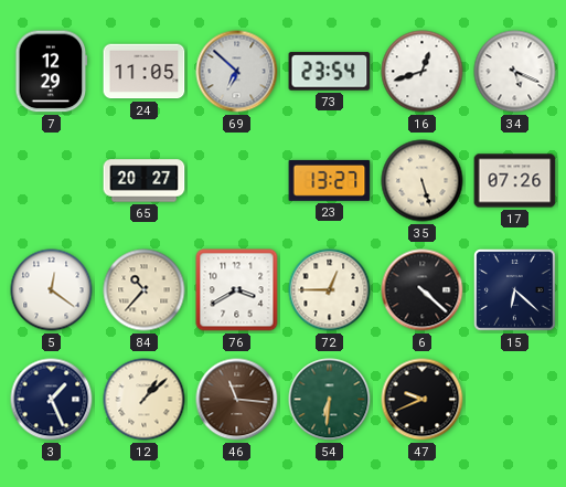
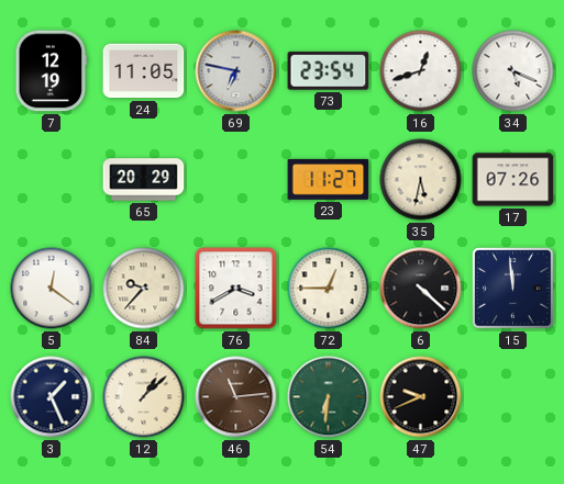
7: 12:29 -> 12:19 (52, 71)
69: 6:52 -> 6:47 (236, 71)
65: 20:27 -> 20:29 (144, 180)
23: 13:27 -> 11:27 (329, 179)
35: 5:27 -> 5:32 (421, 180)
84: 10:37 -> 9:37 (144, 289)
15: 6:22 -> 11:59 (513, 289)
46: 11:16 -> 11:14 (236, 397)
